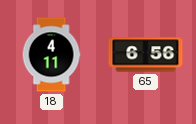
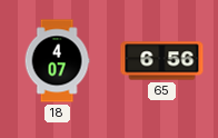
18: 4:11 -> 4:07 (57, 61)
